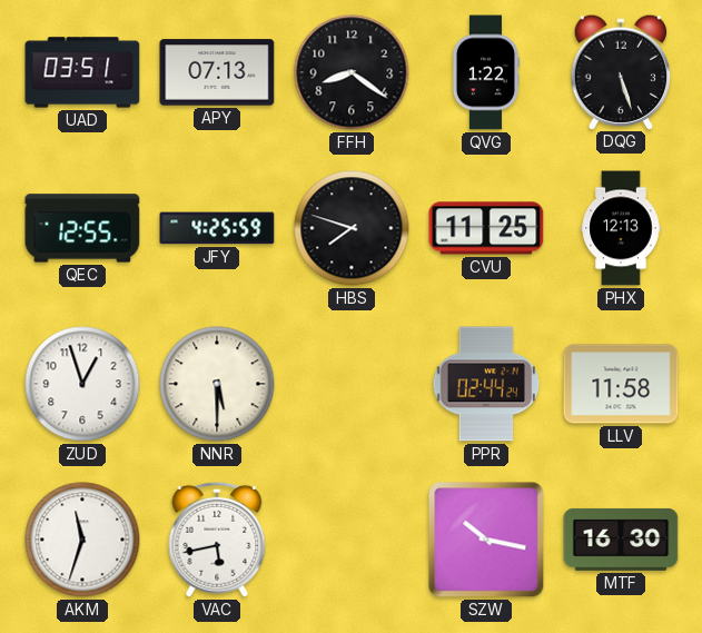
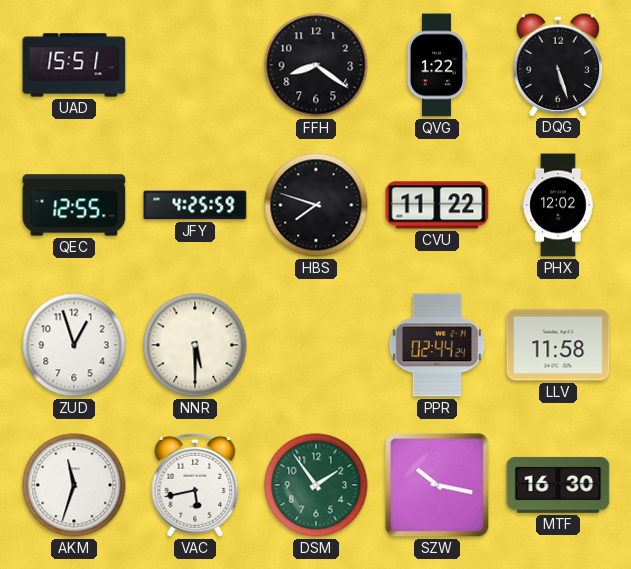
UAD: 03:51 -> 15:51 (74, 65)
APY: 07:13 -> none (217, 72)
CVU: 11:25 -> 11:22 (437, 205)
PHX: 12:13 -> 12:02 (558, 205)
DSM: none -> 1:54 (316, 485)
